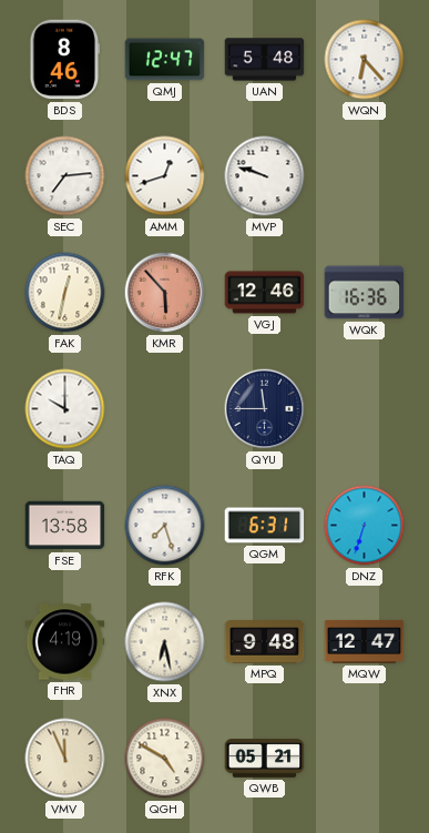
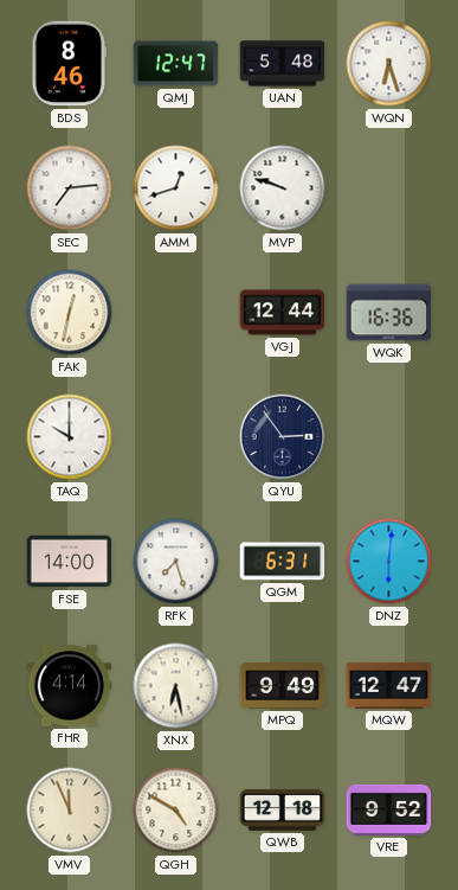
WQN: 6:23 -> 6:27 (389, 64)
KMR: 5:53 -> none (165, 293)
VGJ: 12:46 -> 12:44 (283, 313)
QYU: 11:45 -> 2:54 (283, 437)
FSE: 13:58 -> 14:00 (70, 562)
DNZ: 6:33 -> 6:01 (389, 562)
FHR: 4:19 -> 4:14 (70, 686)
MPQ: 9:48 -> 9:49 (283, 686)
QWB: 05:21 -> 12:18 (283, 811)
VRE: none -> 9:52 (389, 809)
